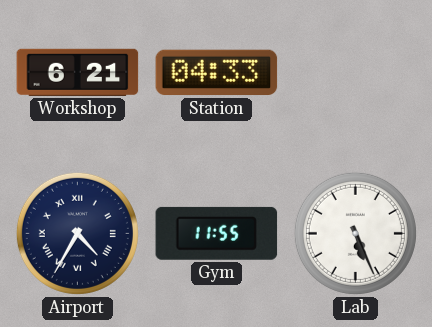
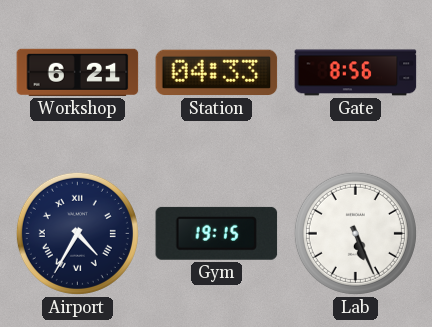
Gate: none -> 8:56 (356, 73)
Gym: 11:55 -> 19:15 (217, 233)
